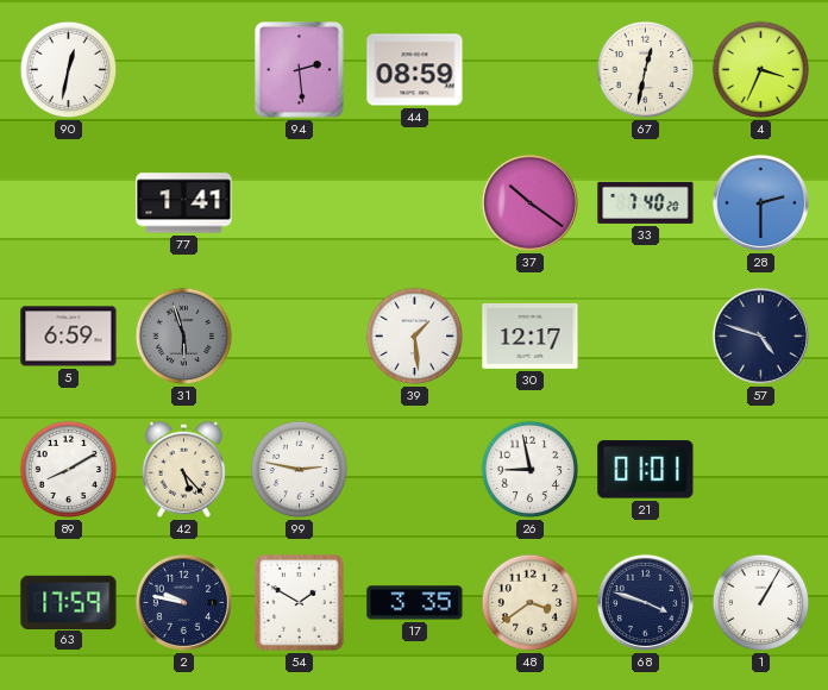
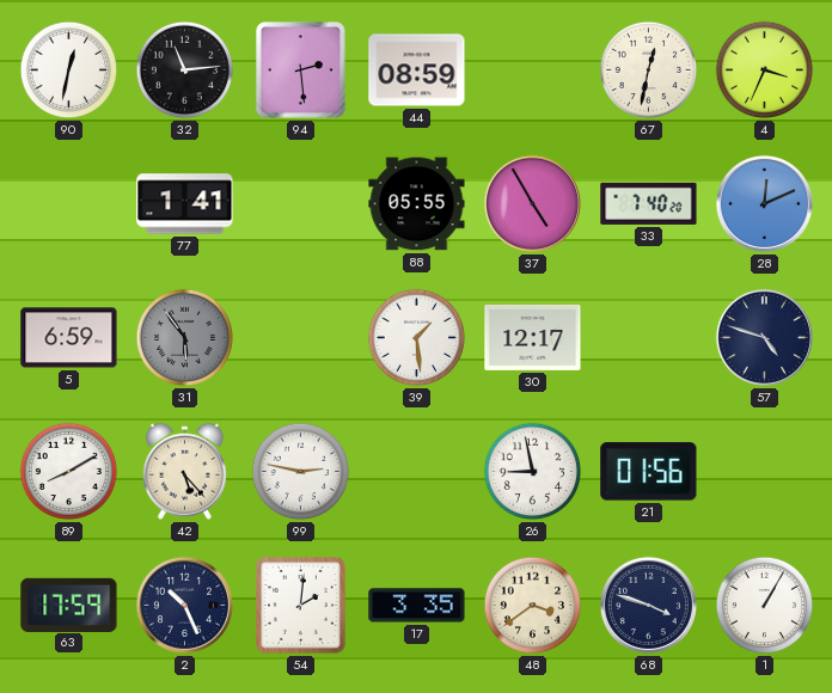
32: none -> 11:14 (185, 70)
88: none -> 05:55 (417, 204)
37: 10:21 -> 4:55 (532, 203)
28: 2:30 -> 12:11 (764, 203)
31: 5:57 -> 5:54 (185, 338)
21: 01:01 -> 01:56 (649, 472)
2: 9:47 -> 10:26 (184, 605)
54: 1:50 -> 2:01 (301, 606)
